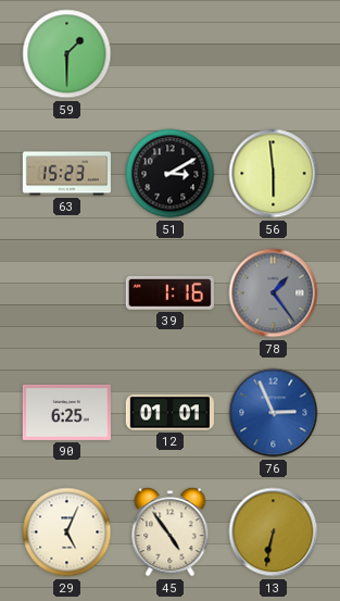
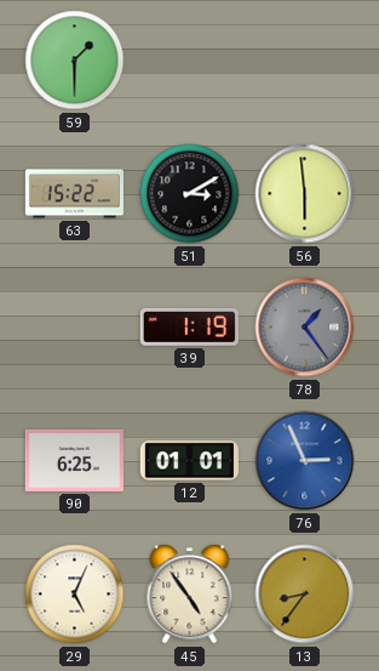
63: 15:23 -> 15:22 (74, 194)
39: 1:16 -> 1:19 (189, 326)
13: 6:32 -> 8:36 (305, 595)
